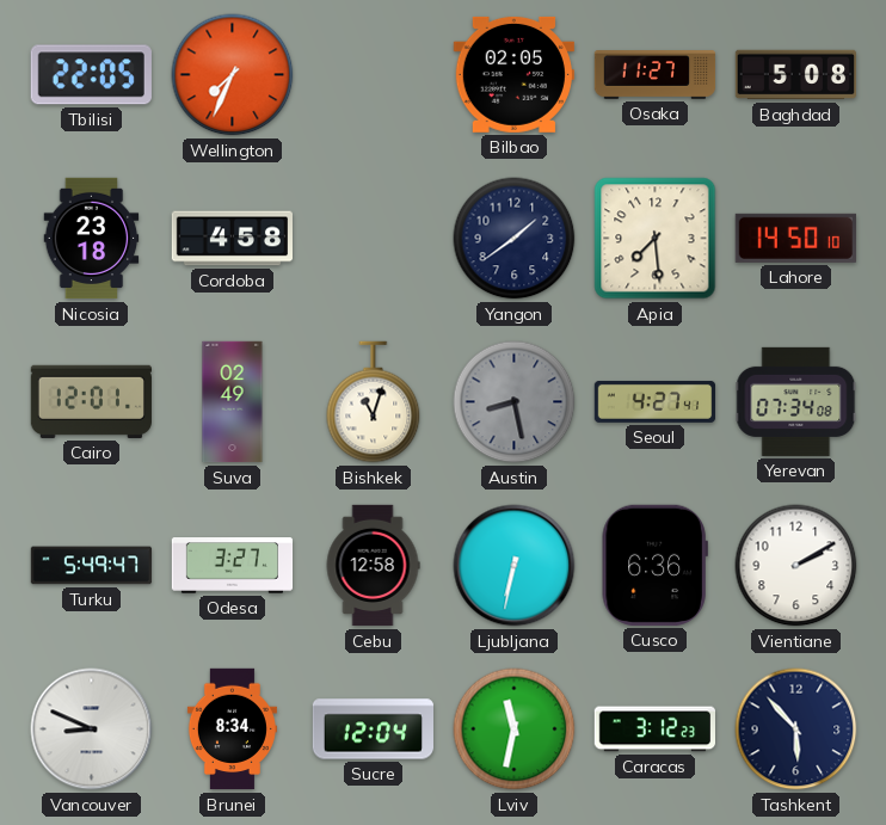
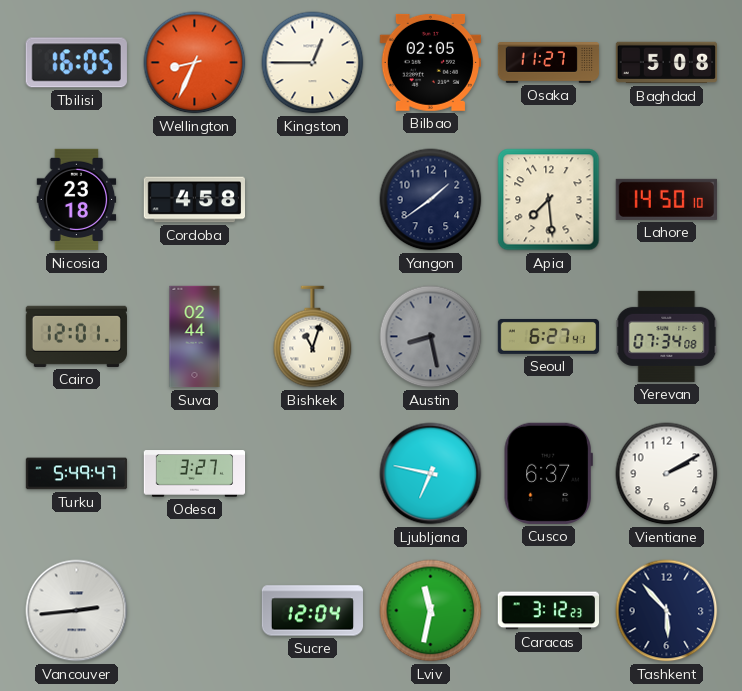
Tbilisi: 22:05 -> 16:05 (76, 63)
Wellington: 7:34 -> 8:34 (195, 63)
Kingston: none -> 12:45 (313, 63)
Suva: 02:49 -> 02:44 (195, 337)
Seoul: 4:27 -> 6:27 (549, 336)
Cebu: 12:58 -> none (373, 566)
Ljubljana: 6:32 -> 6:47 (431, 474)
Cusco: 6:36 -> 6:37 (548, 473)
Vancouver: 8:49 -> 2:44 (77, 611)
Brunei: 8:34 -> none (232, 729)
